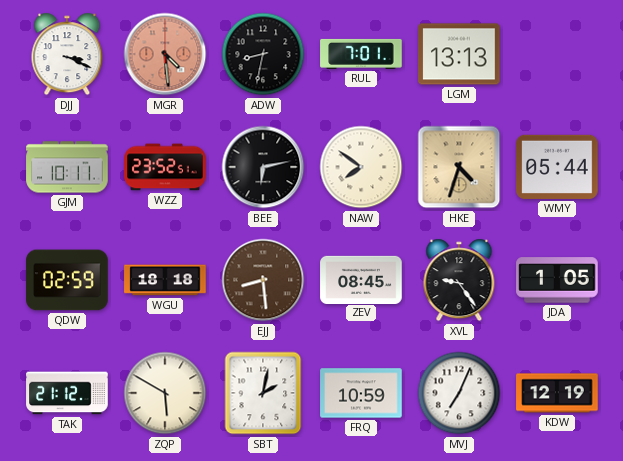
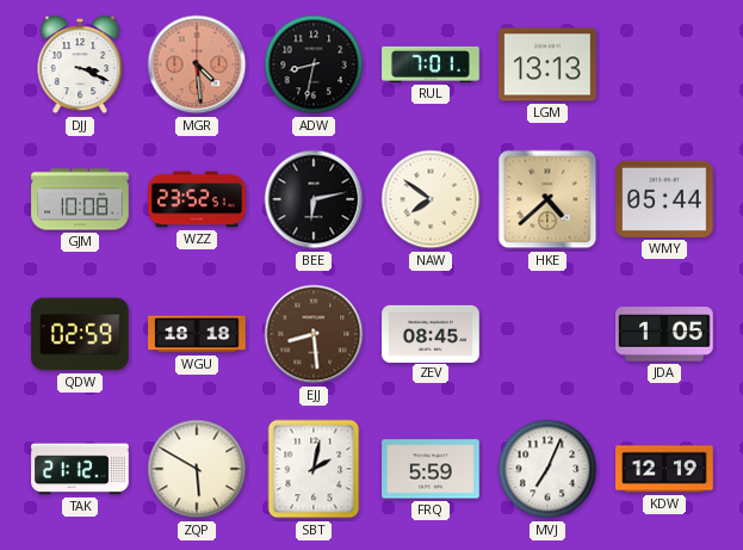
GJM: 10:11 -> 10:08 (80, 199)
HKE: 4:33 -> 4:38 (547, 199)
XVL: 9:24 -> none (459, 280)
FRQ: 10:59 -> 5:59 (431, 469)
